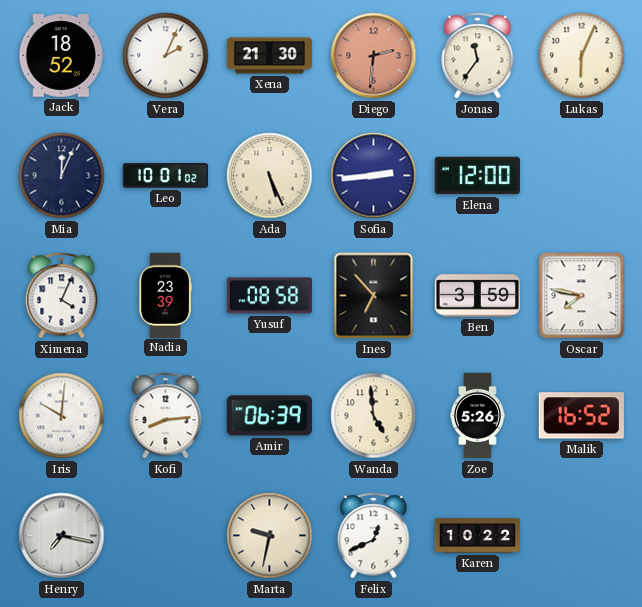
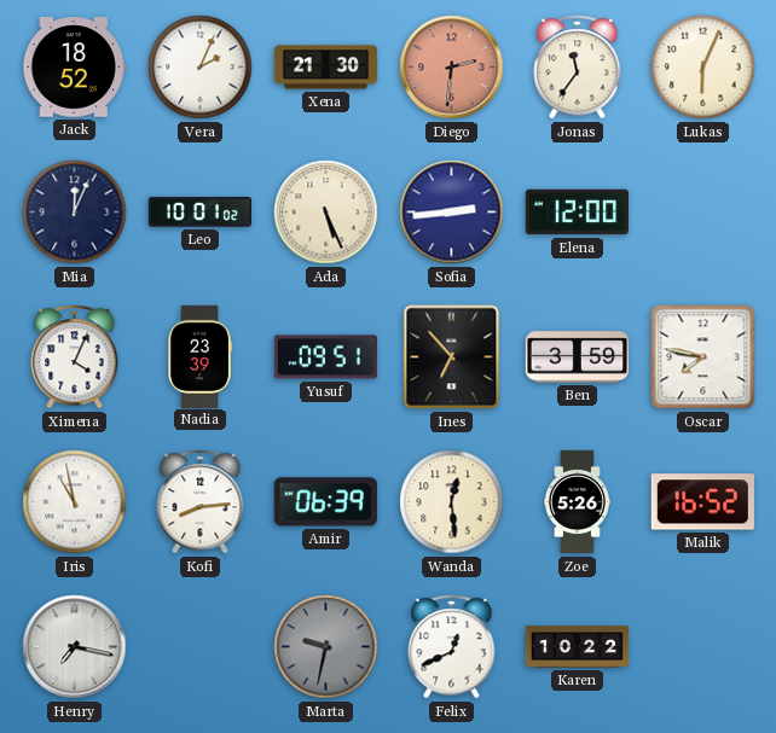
Yusuf: 08:58 -> 09:51 (325, 357)
Iris: 10:01 -> 10:58 (75, 502)
Wanda: 4:59 -> 12:29 (452, 502)
Marta dial: cream -> grey (326, 647)
